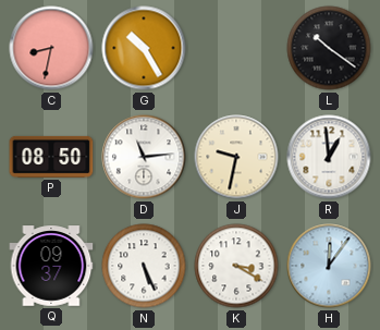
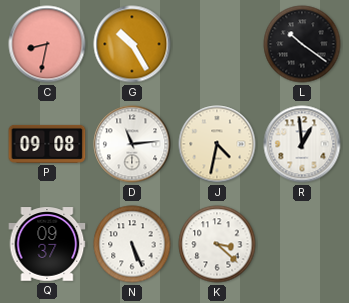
P: 08:50 -> 09:08 (47, 144)
J: 9:32 -> 4:32 (217, 144)
K: 3:20 -> 3:22 (217, 244)
H: 12:06 -> none (329, 266)
